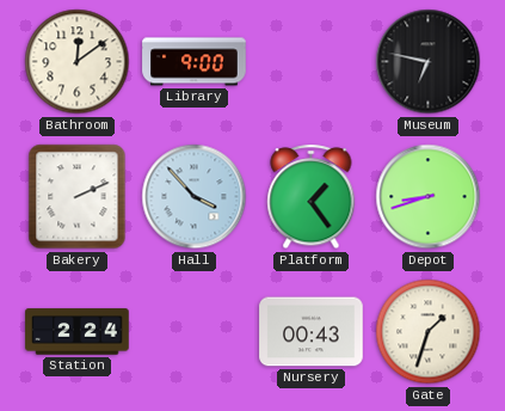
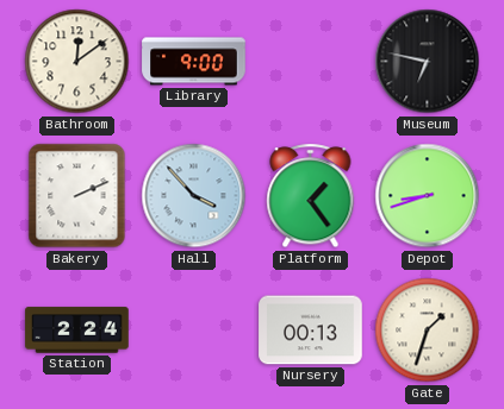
Nursery: 00:43 -> 00:13 (311, 331)
